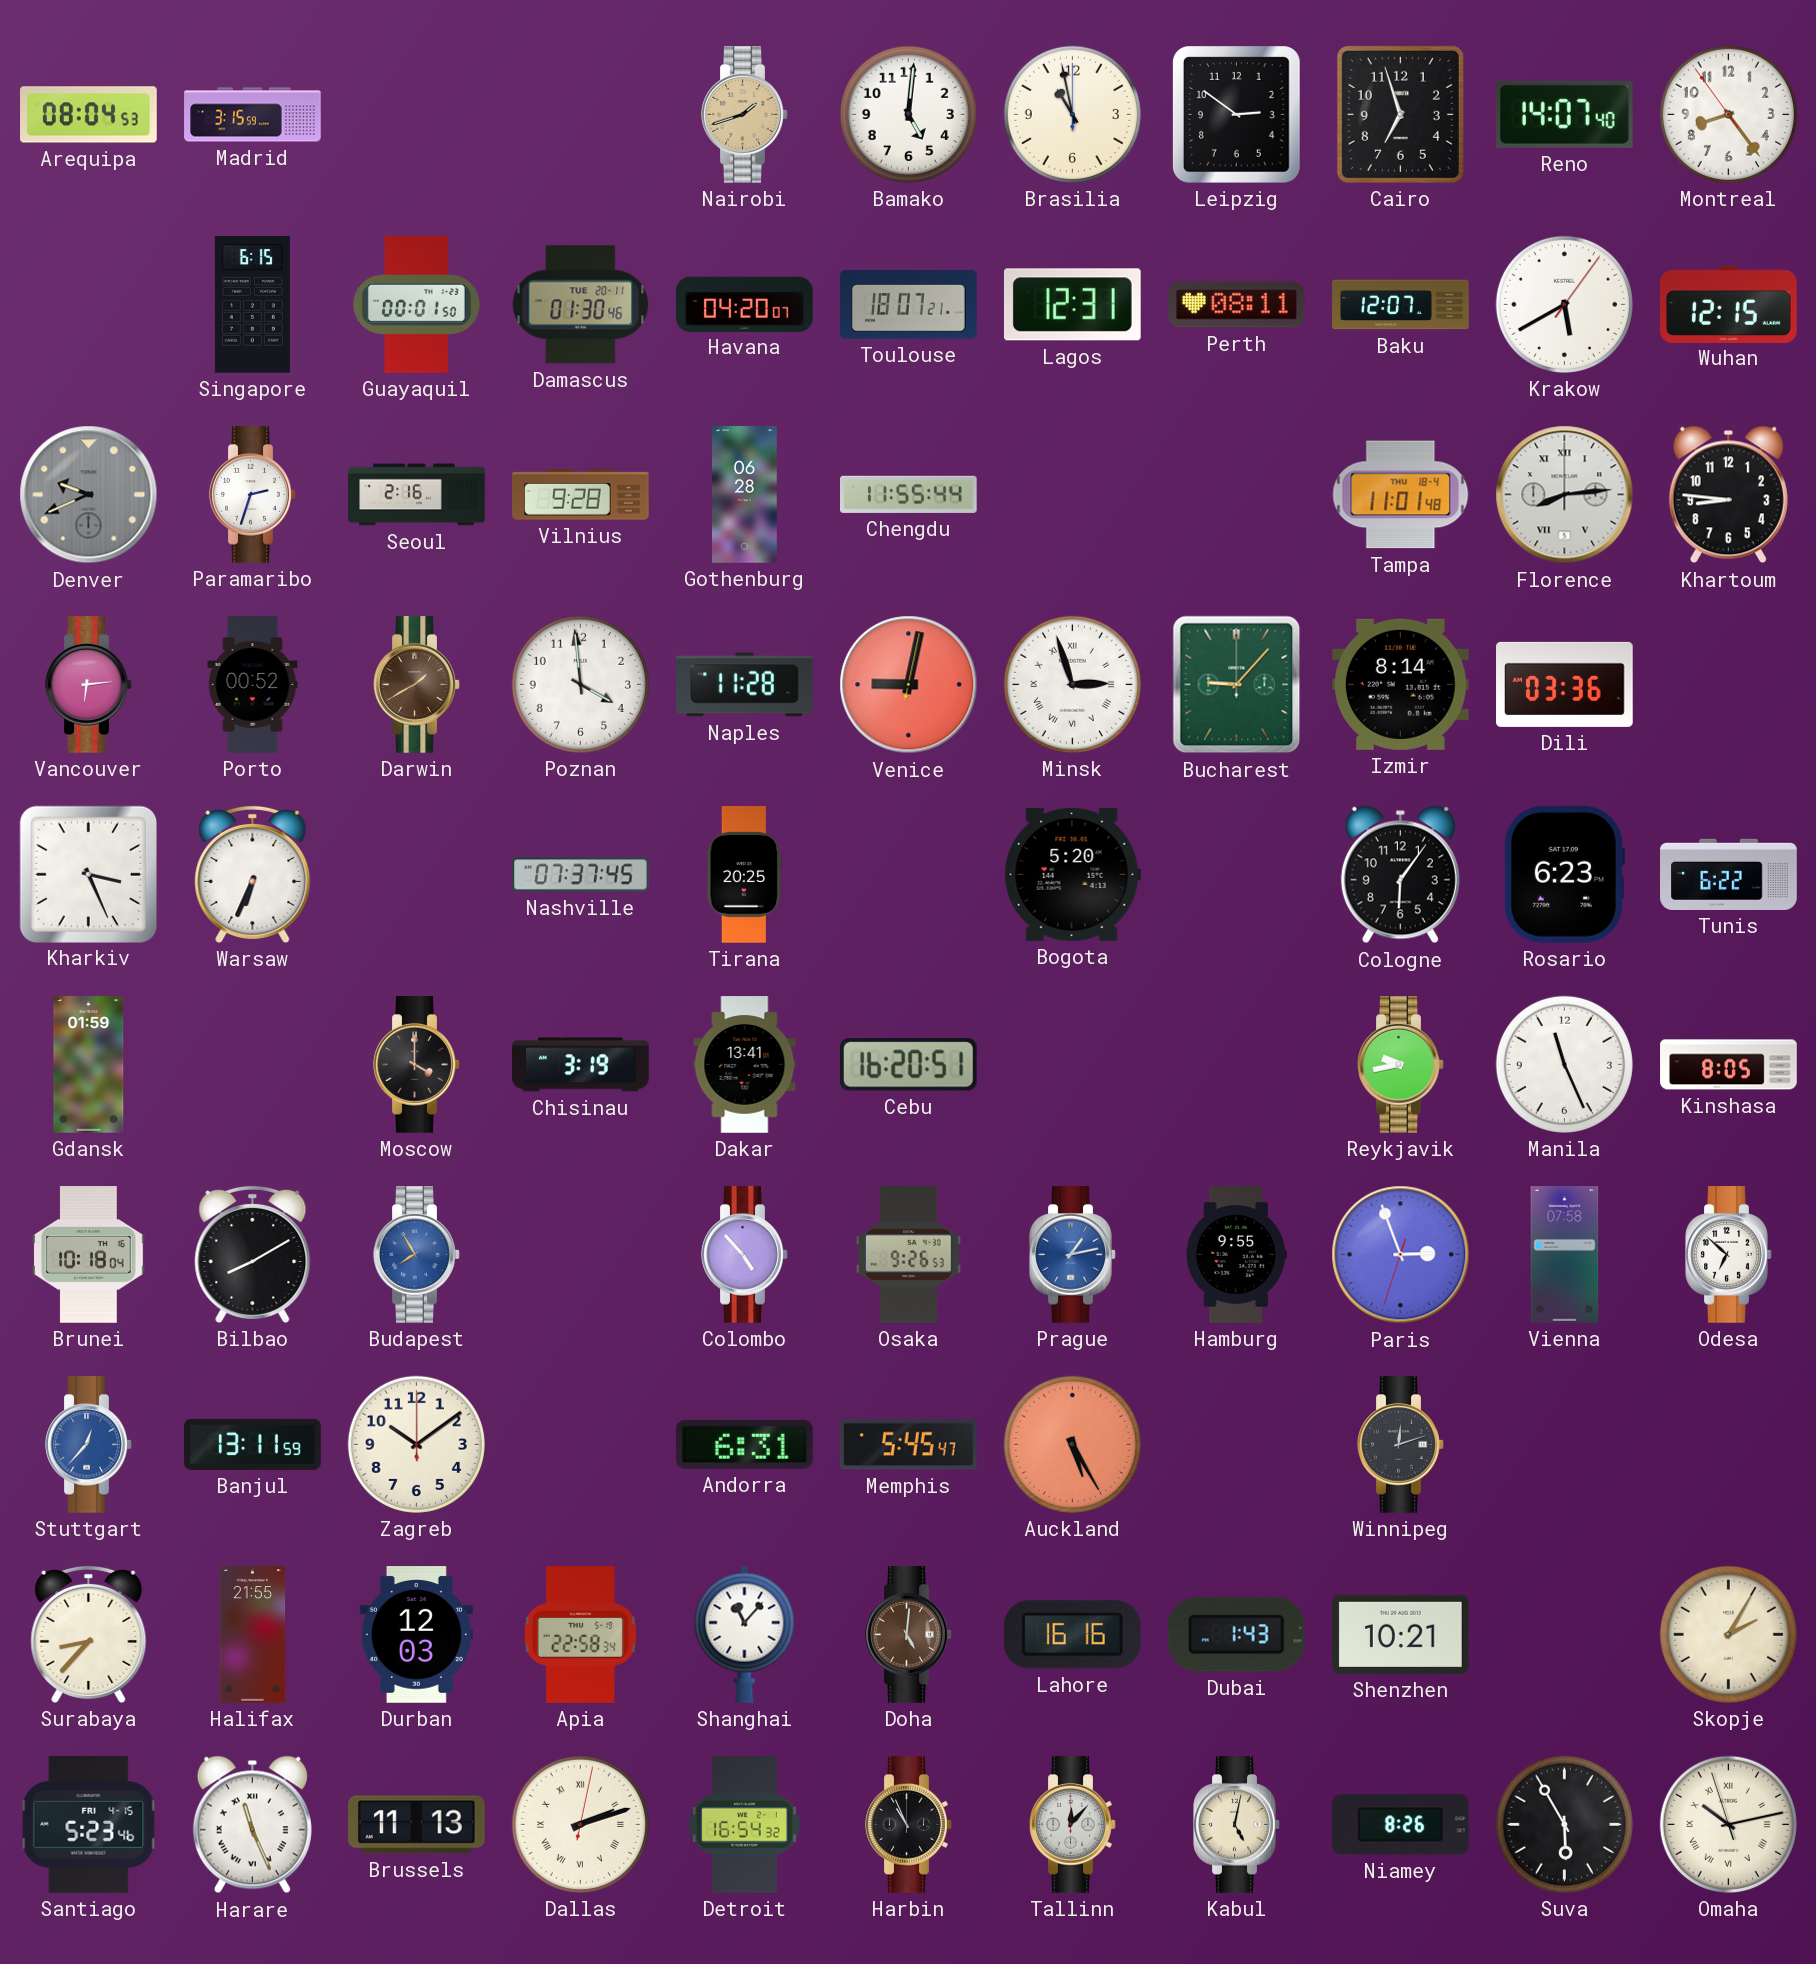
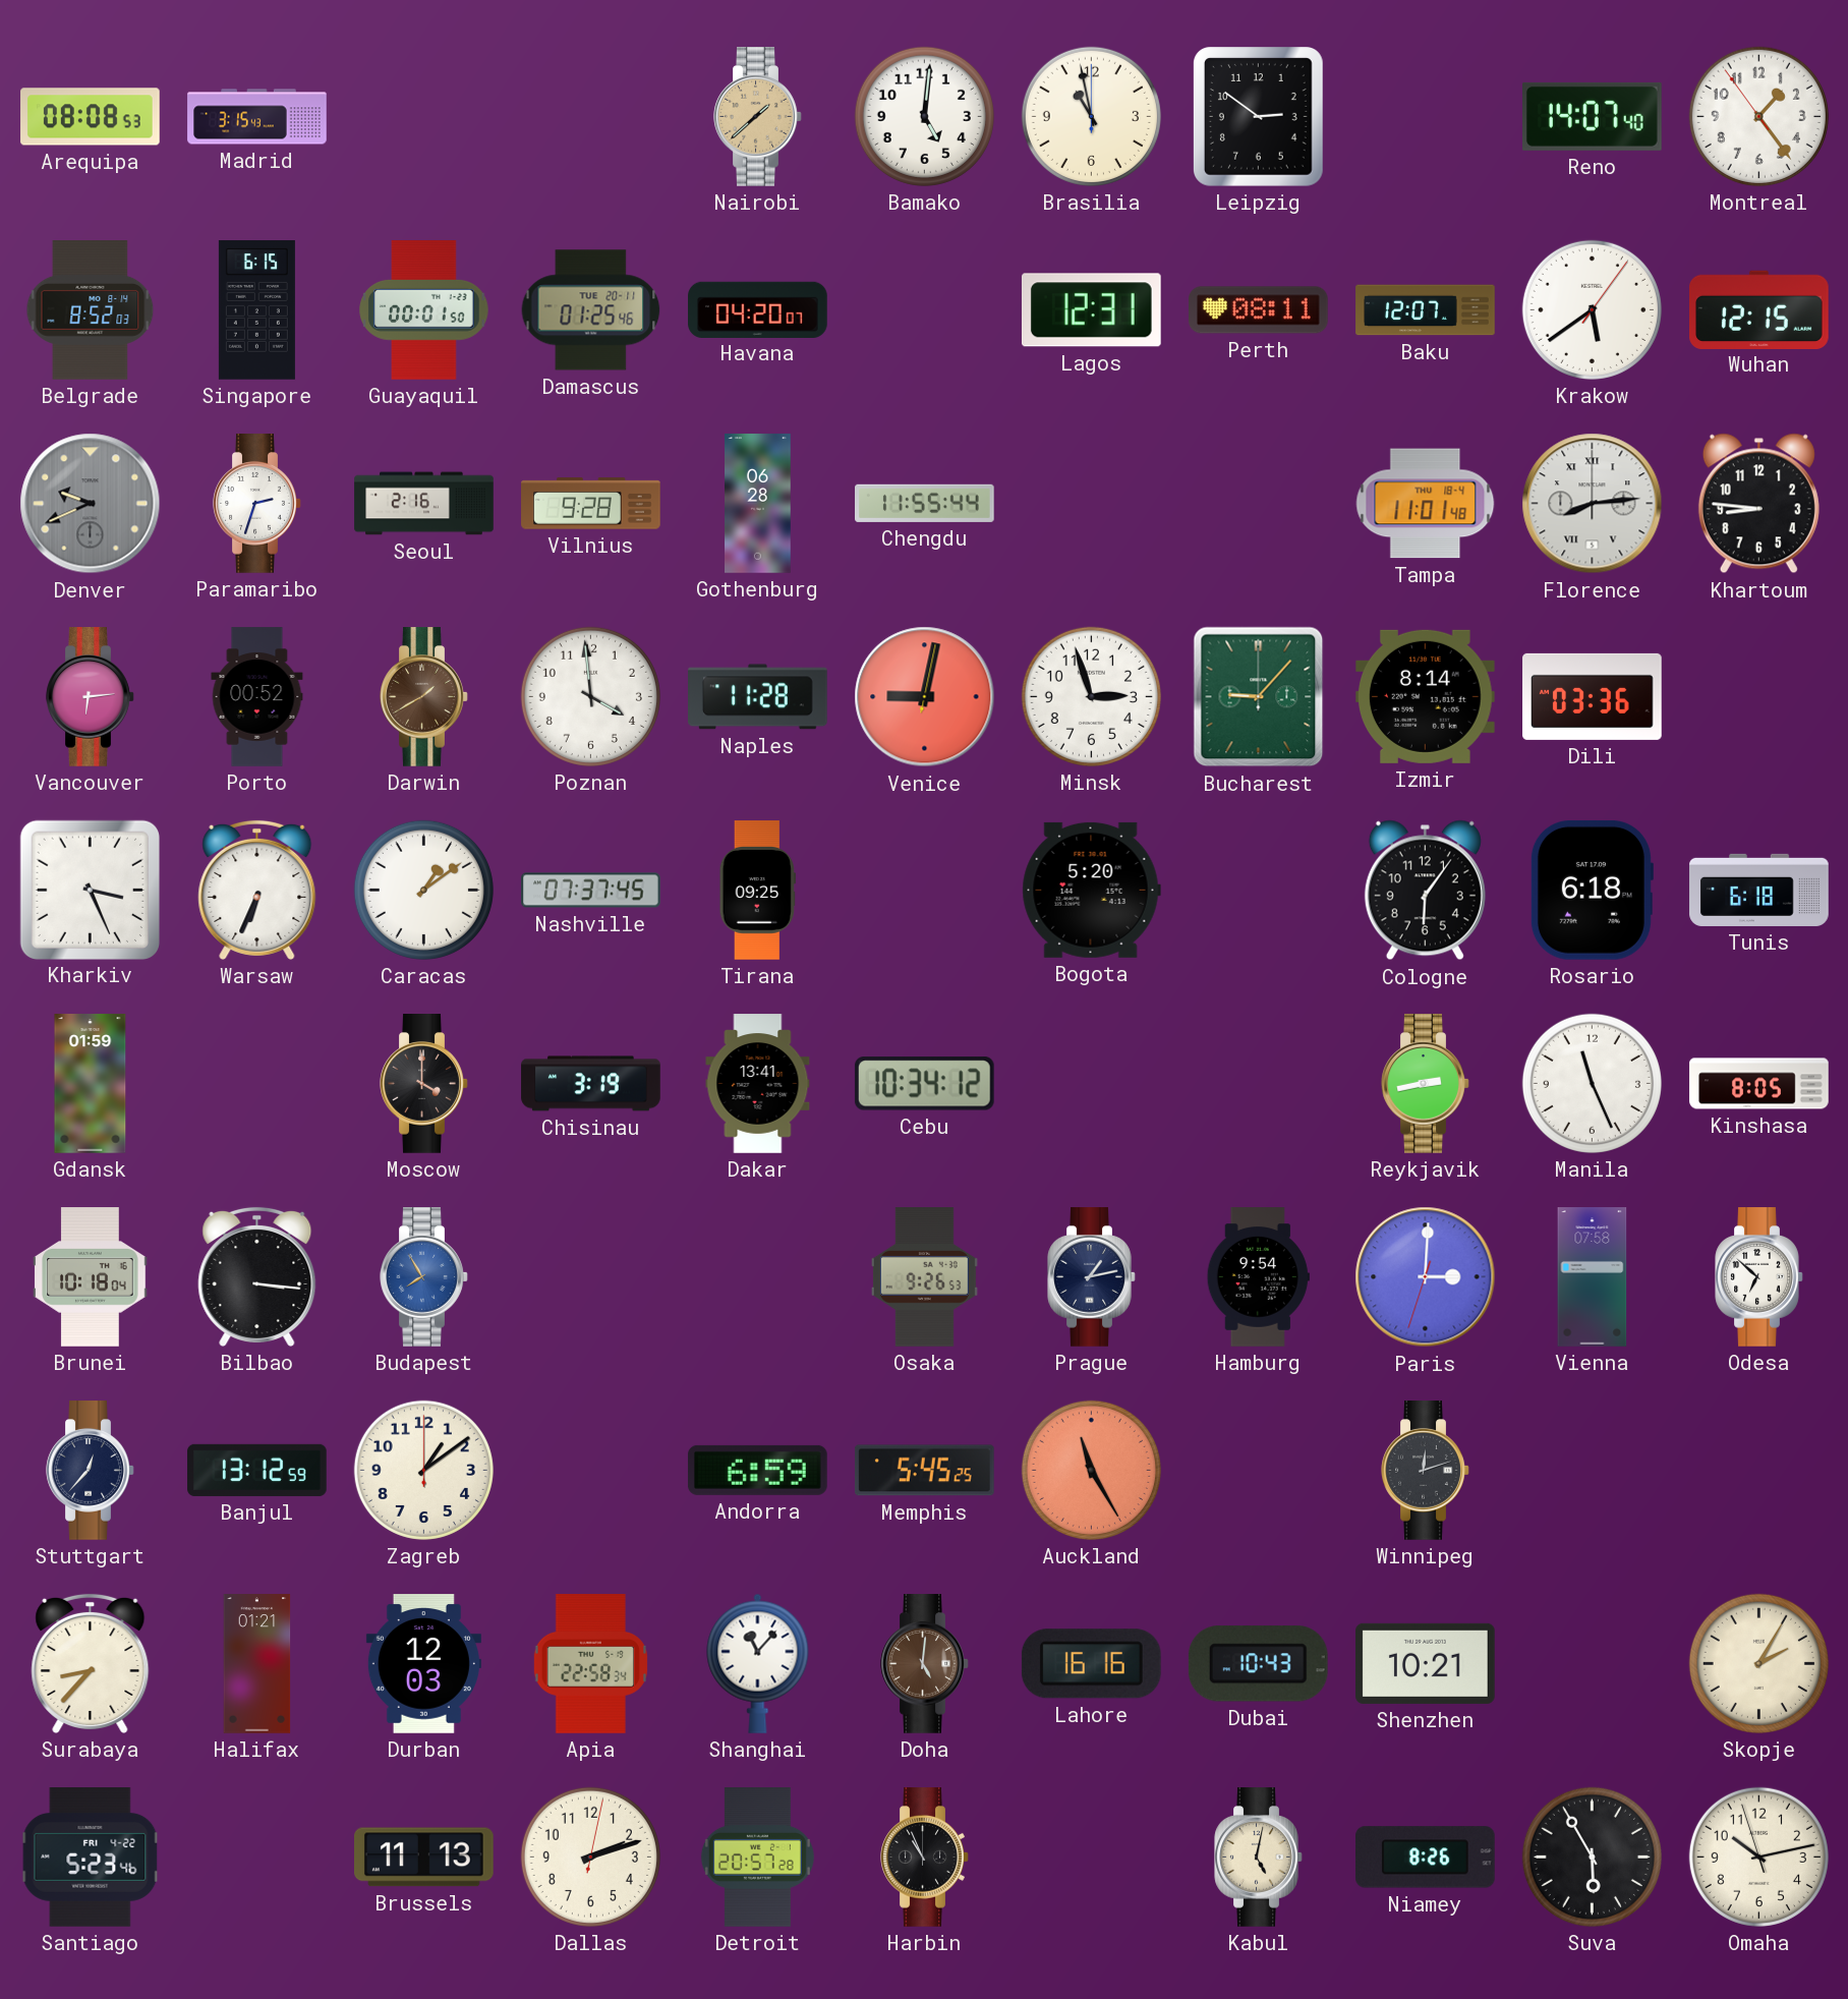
Arequipa: 08:04 -> 08:08 (91, 117)
Madrid: 3:15:59 -> 3:15:43 (257, 117)
Nairobi: 1:42 -> 1:38 (758, 117)
Cairo: 6:57 -> none (1400, 114)
Montreal: 8:23 -> 1:23 (1758, 116)
Belgrade: none -> 8:52 (91, 310)
Damascus: 01:30 -> 01:25 (591, 310)
Toulouse: 18:07 -> none (909, 305)
Krakow: 5:40 -> 5:39 (1592, 309)
Minsk numerals: Roman -> Arabic (1091, 696)
Caracas: none -> 1:09 (423, 890)
Tirana: 20:25 -> 09:25 (757, 891)
Rosario: 6:23 -> 6:18 (1592, 890)
Tunis: 6:22 -> 6:18 (1759, 890)
Cebu: 16:20 -> 10:34 (924, 1084)
Reykjavik: 9:43 -> 2:43 (1426, 1084)
Bilbao: 8:10 -> 3:16 (257, 1276)
Colombo: 4:53 -> none (745, 1255)
Prague dial: blue -> navy (1092, 1277)
Hamburg: 9:55 -> 9:54 (1258, 1277)
Paris: 2:56 -> 3:00 (1426, 1277)
Stuttgart dial: blue -> navy (91, 1471)
Banjul: 13:11 -> 13:12 (257, 1470)
Zagreb: 10:09 -> 1:09 (423, 1470)
Andorra: 6:31 -> 6:59 (758, 1470)
Memphis: 5:45:47 -> 5:45:25 (924, 1471)
Auckland: 5:25 -> 11:25 (1091, 1470)
Halifax: 21:55 -> 01:21 (257, 1664)
Dubai: 1:43 -> 10:43 (1258, 1664)
Santiago date: FRI 4-15 -> FRI 4-22 (91, 1858)
Harare: 11:26 -> none (252, 1825)
Dallas numerals: Roman -> Arabic (590, 1857)
Detroit: 16:54 -> 20:57 (757, 1858)
Tallinn: 12:07 -> none (1073, 1825)
Omaha numerals: Roman -> Arabic (1758, 1857)
